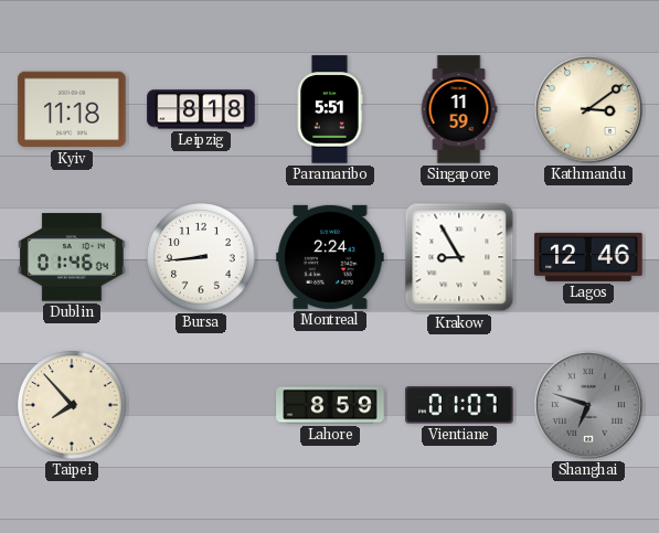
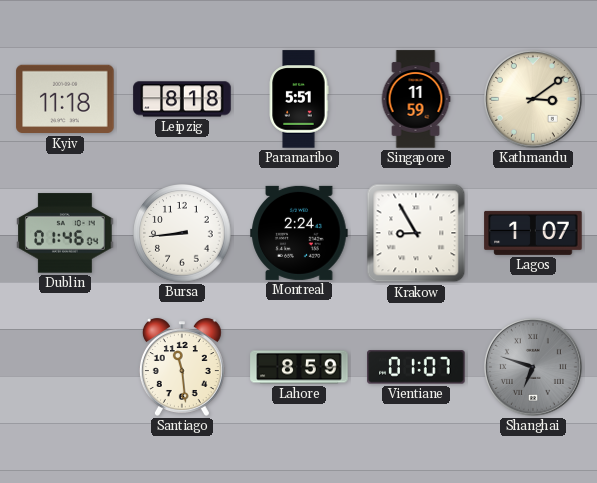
Lagos: 12:46 -> 1:07 (533, 233)
Taipei: 7:53 -> none (72, 405)
Santiago: none -> 11:29 (182, 367)
